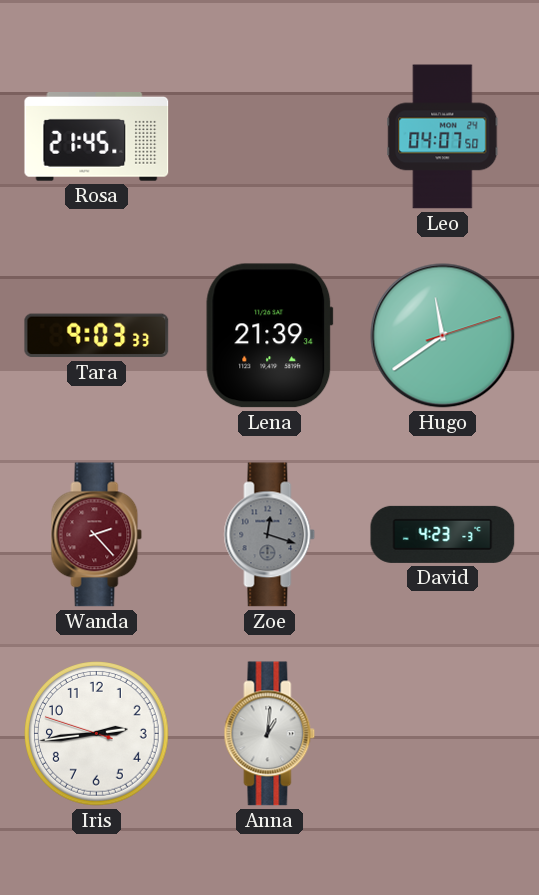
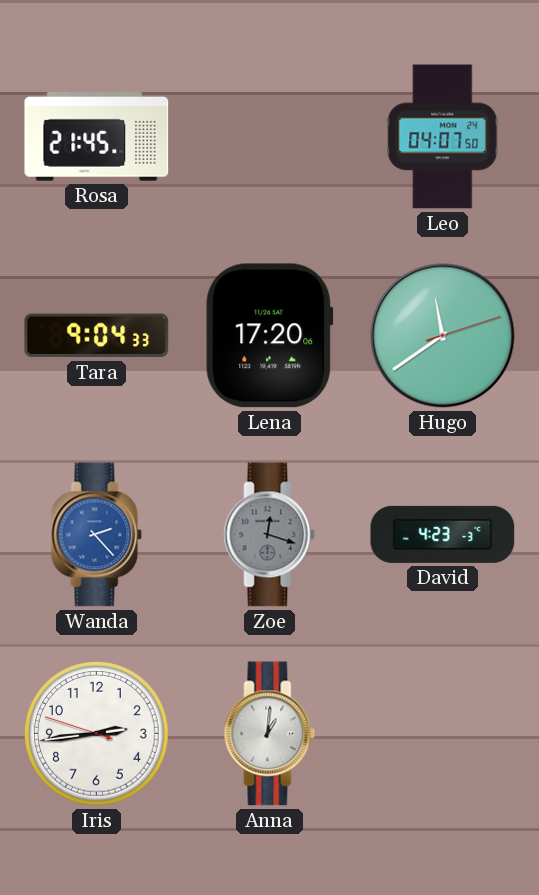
Tara: 9:03 -> 9:04 (97, 336)
Lena: 21:39 -> 17:20 (270, 336)
Wanda dial: burgundy -> blue (97, 535)
